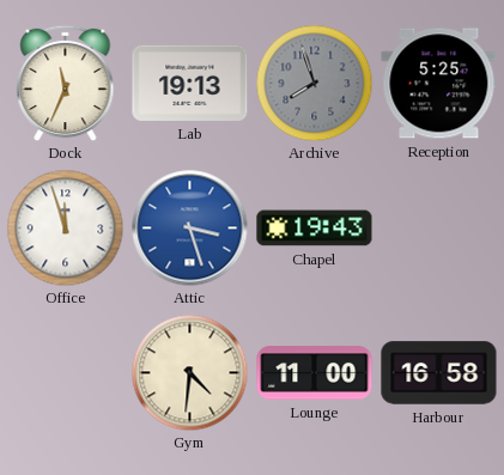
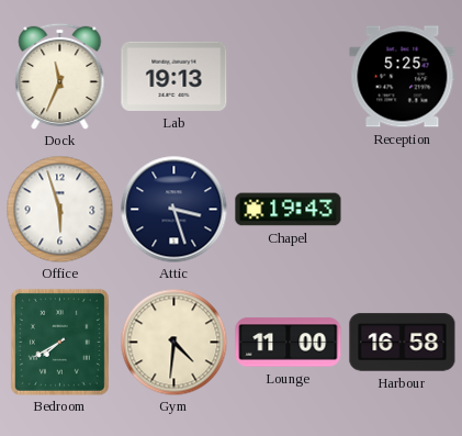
Archive: 7:57 -> none (314, 83)
Office: 11:57 -> 5:57 (59, 209)
Attic dial: blue -> navy (174, 210)
Bedroom: none -> 7:40 (59, 342)
